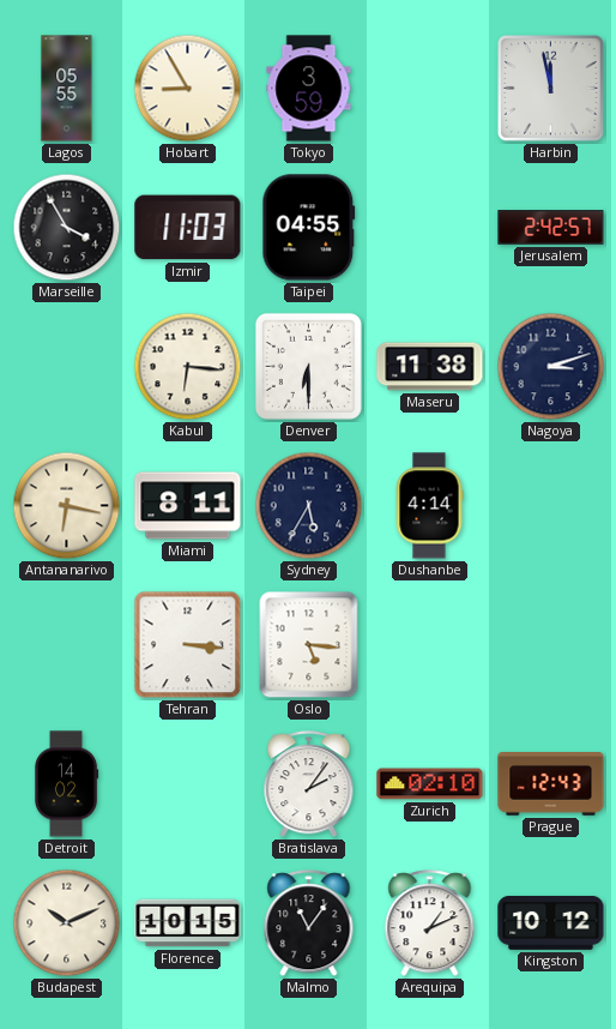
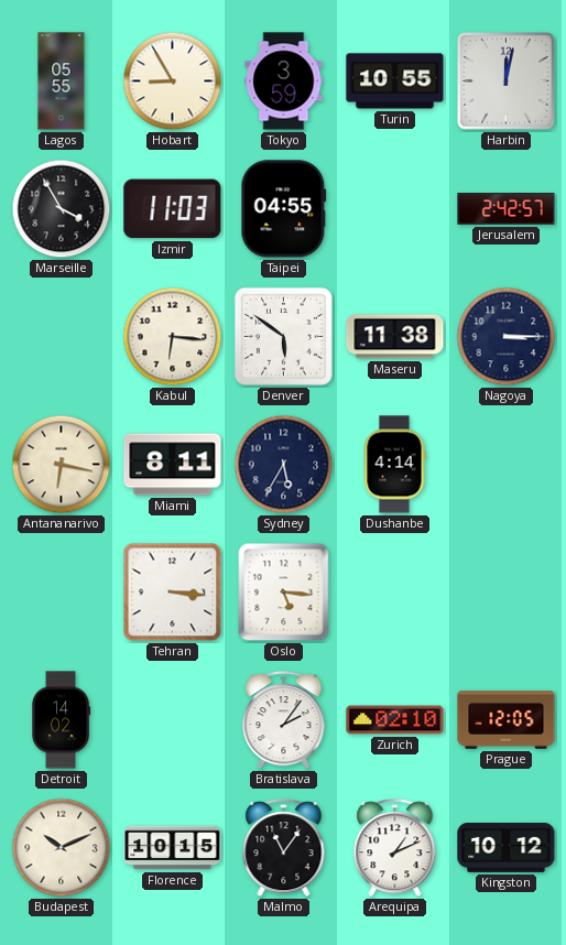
Turin: none -> 10:55 (395, 82)
Harbin: 11:58 -> 12:02 (507, 82)
Denver: 6:30 -> 5:51 (283, 336)
Nagoya: 3:12 -> 3:15 (507, 337)
Prague: 12:43 -> 12:05 (507, 720)
